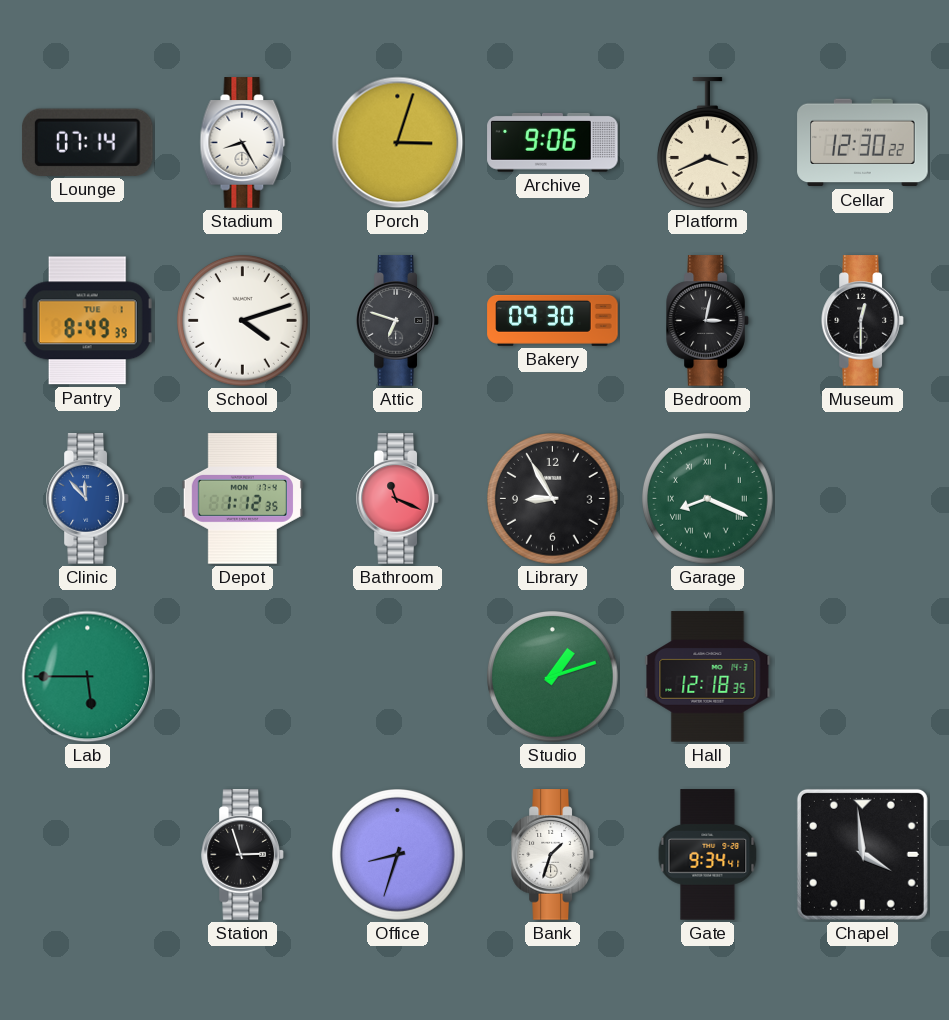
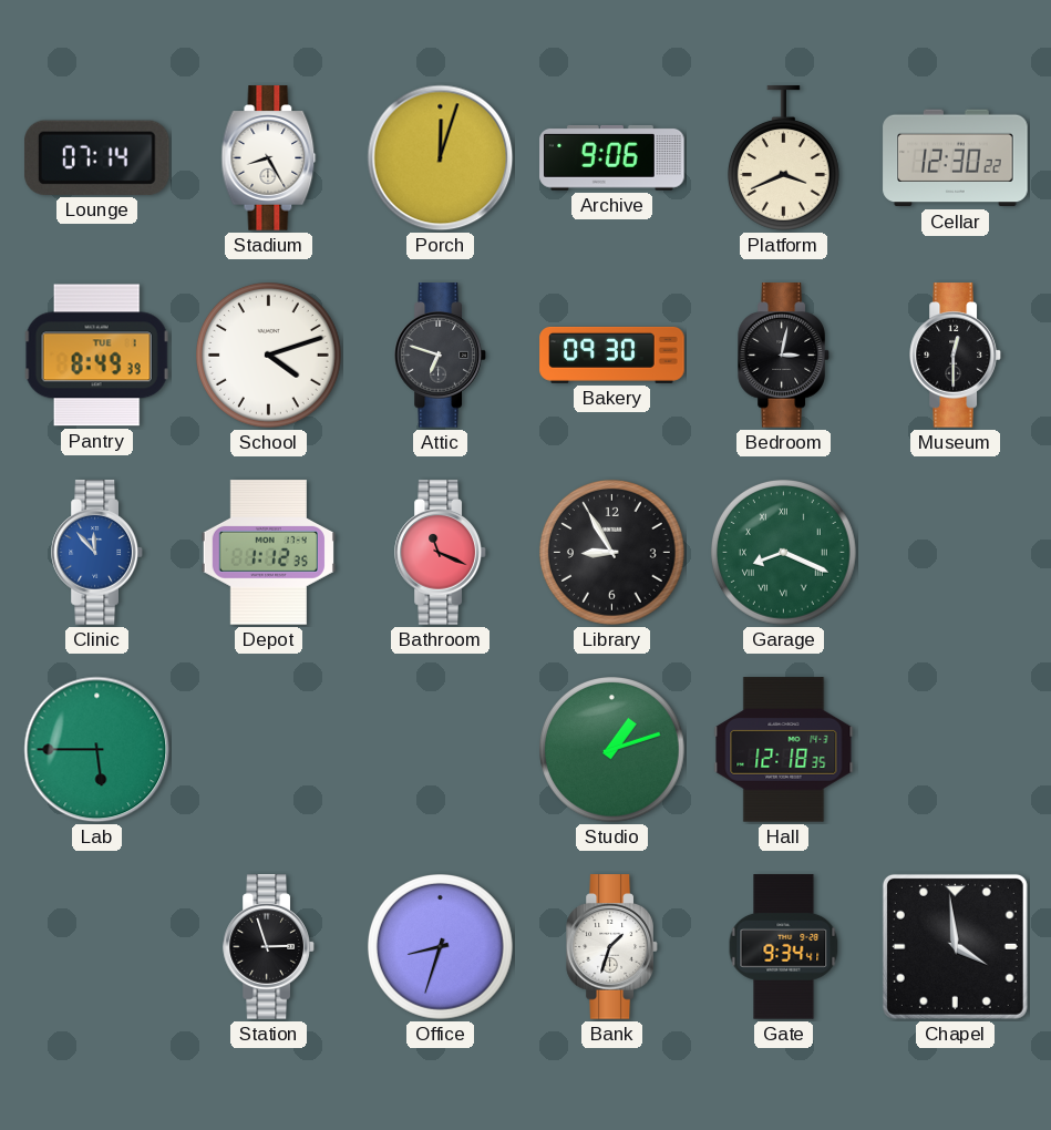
Porch: 3:03 -> 12:03 (441, 158)
